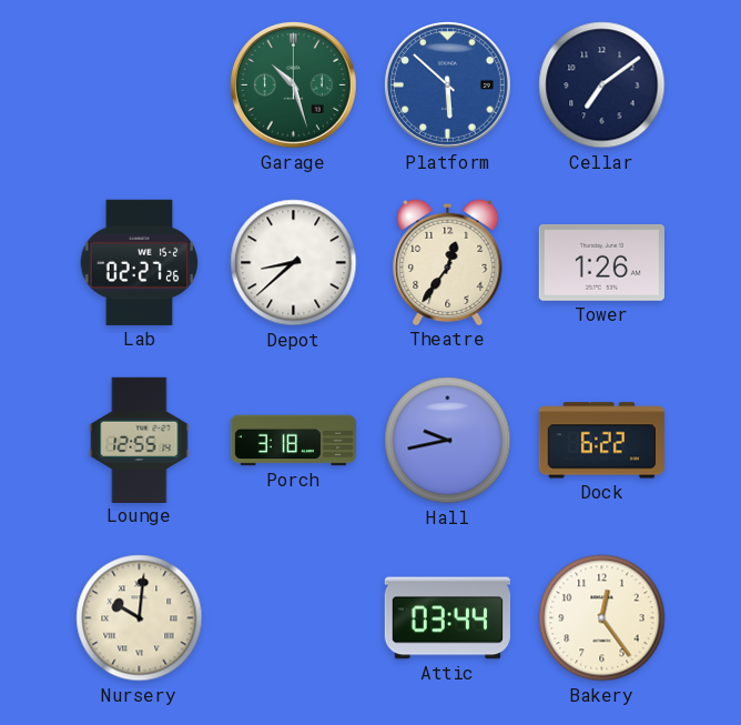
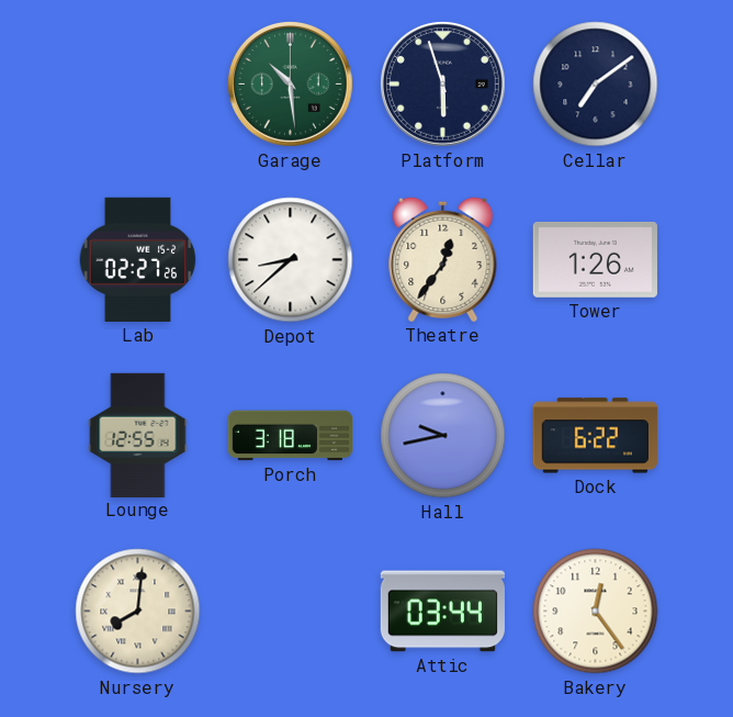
Garage: 10:27 -> 10:29 (291, 85)
Platform: 5:52 -> 5:57 (443, 85)
Platform dial: blue -> navy (443, 85)
Nursery: 10:01 -> 8:01 (138, 612)
